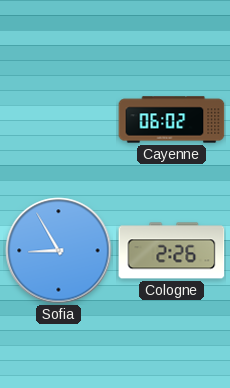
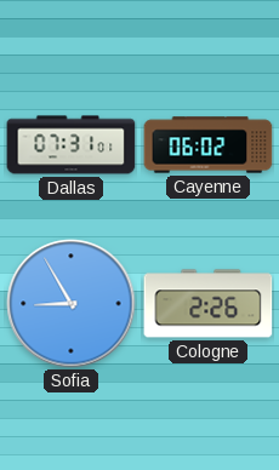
Dallas: none -> 07:31 (72, 145)
